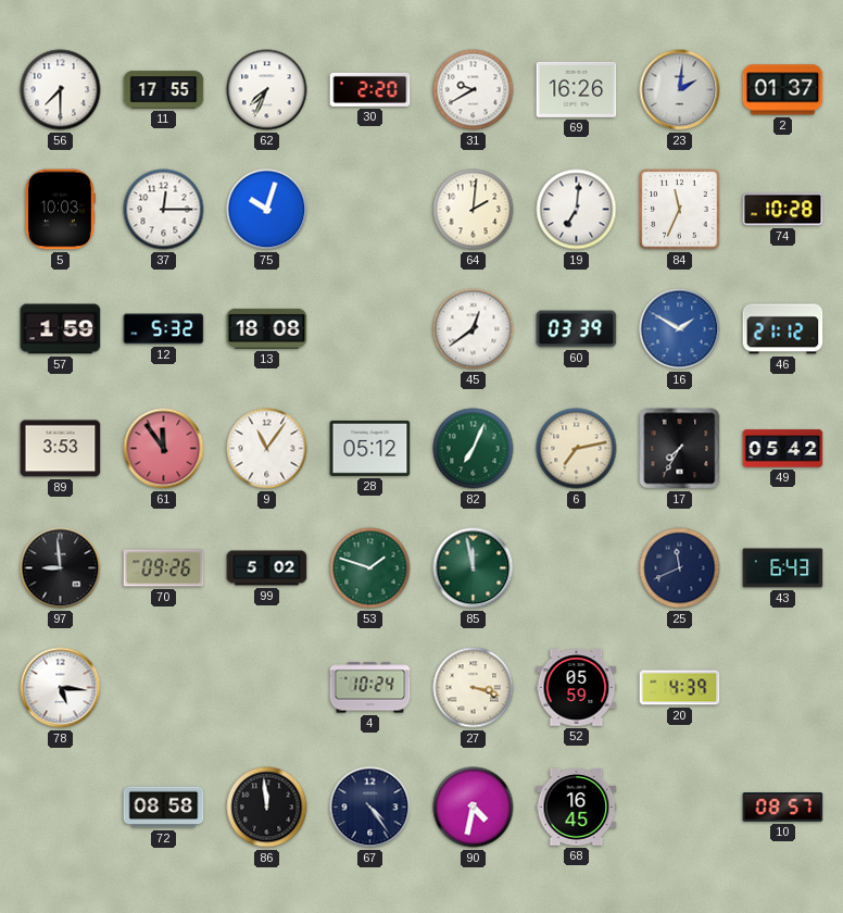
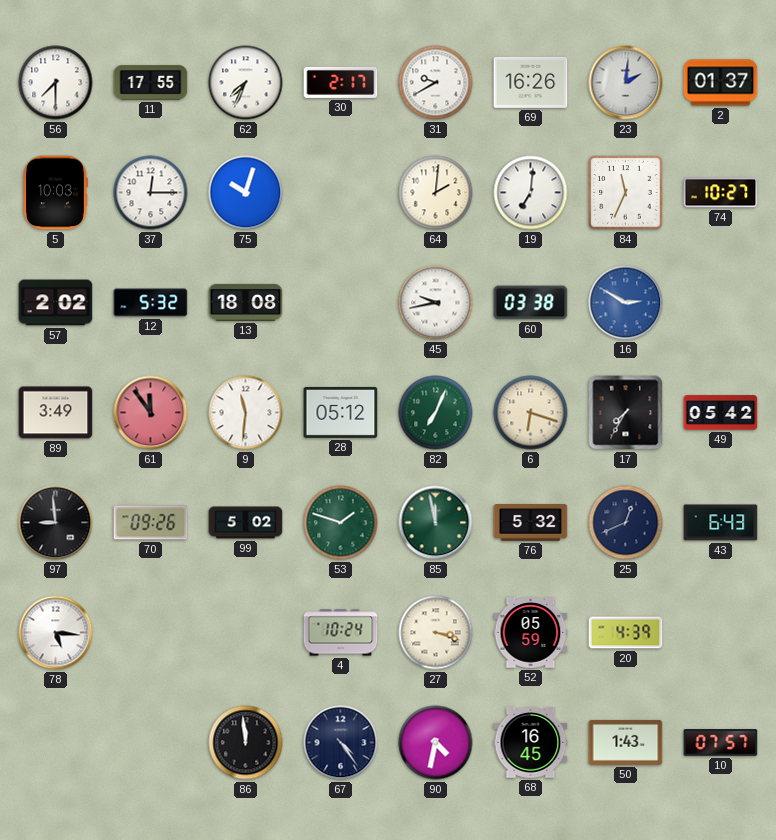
30: 2:20 -> 2:17 (341, 82)
74: 10:28 -> 10:27 (721, 193)
57: 1:59 -> 2:02 (56, 303)
45: 12:39 -> 9:43 (436, 303)
60: 03:39 -> 03:38 (531, 303)
16: 1:50 -> 2:50 (626, 303)
46: 21:12 -> none (783, 329)
89: 3:53 -> 3:49 (56, 413)
9: 11:06 -> 11:31 (246, 413)
6: 7:13 -> 6:18 (531, 413)
76: none -> 5:32 (531, 523)
25: 11:41 -> 12:41 (626, 523)
72: 08:58 -> none (164, 808)
50: none -> 1:43 (626, 742)
10: 08:57 -> 07:57 (721, 743)
